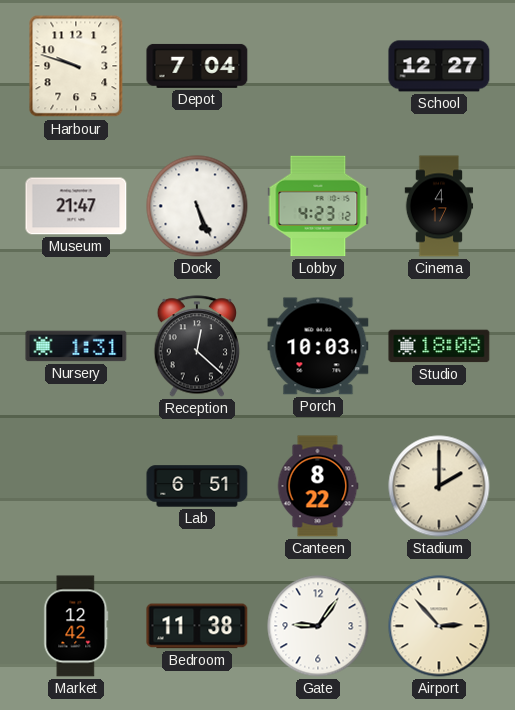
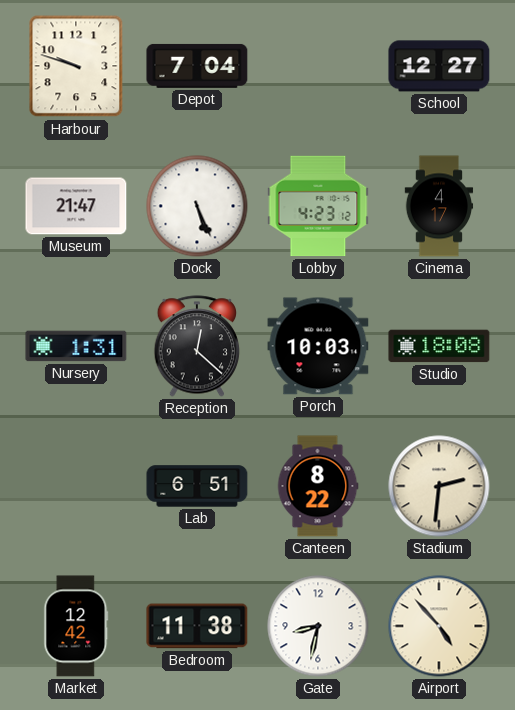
Stadium: 2:00 -> 2:31 (439, 486)
Gate: 9:06 -> 8:32 (318, 626)
Airport: 2:53 -> 4:53 (439, 626)
